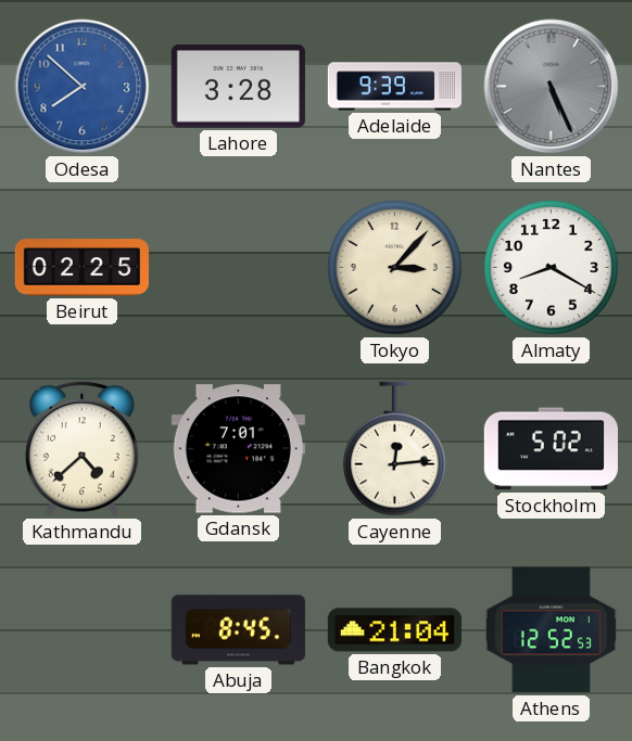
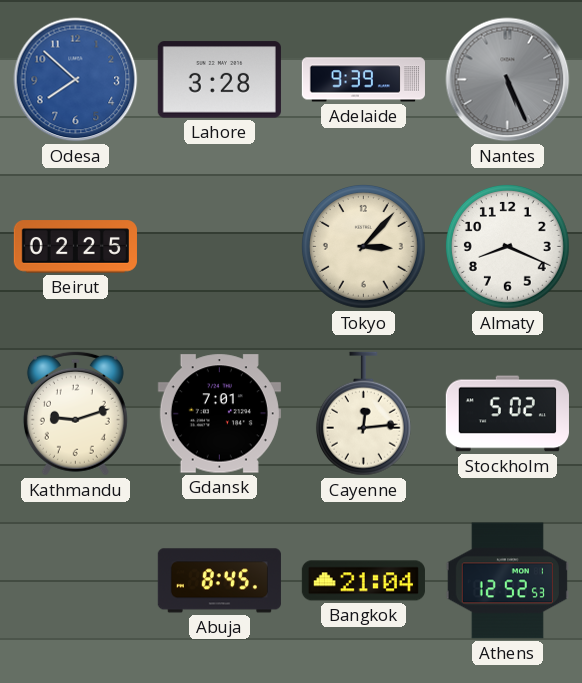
Almaty: 8:20 -> 8:19 (507, 246)
Kathmandu: 4:38 -> 9:12 (75, 413)
